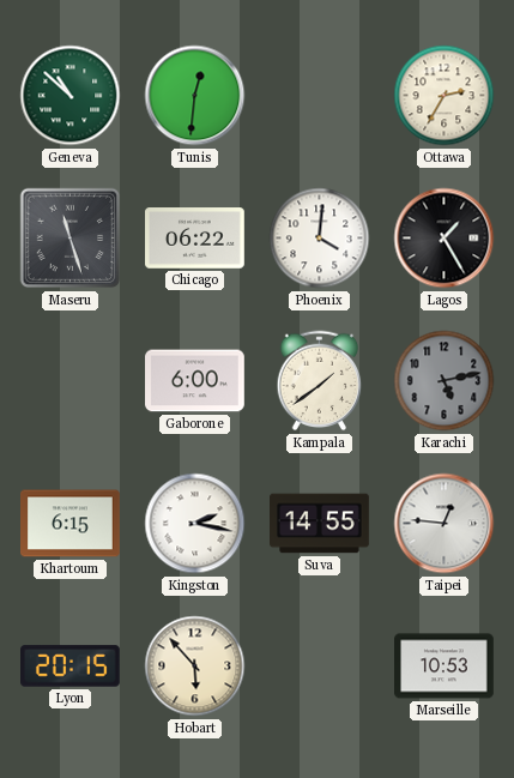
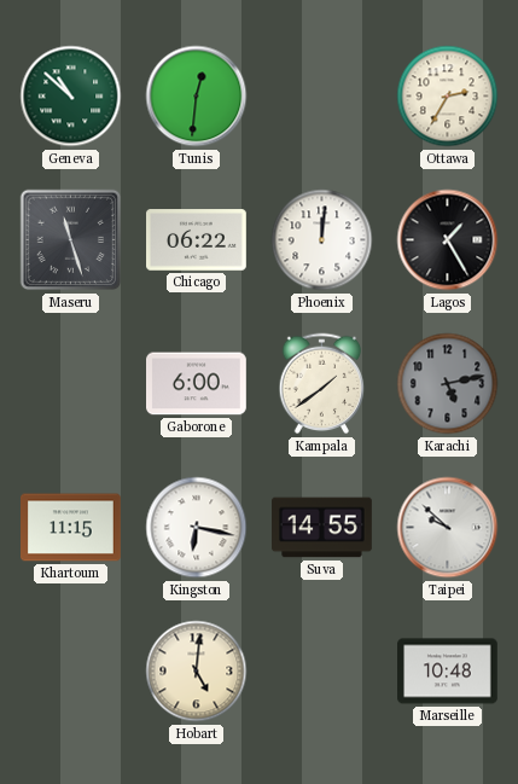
Phoenix: 4:01 -> 12:01 (322, 240)
Khartoum: 6:15 -> 11:15 (71, 528)
Kingston: 2:17 -> 6:17 (197, 528)
Taipei: 12:46 -> 9:52 (448, 528)
Lyon: 20:15 -> none (71, 667)
Hobart: 5:53 -> 5:01 (197, 672)
Marseille: 10:53 -> 10:48 (448, 672)
